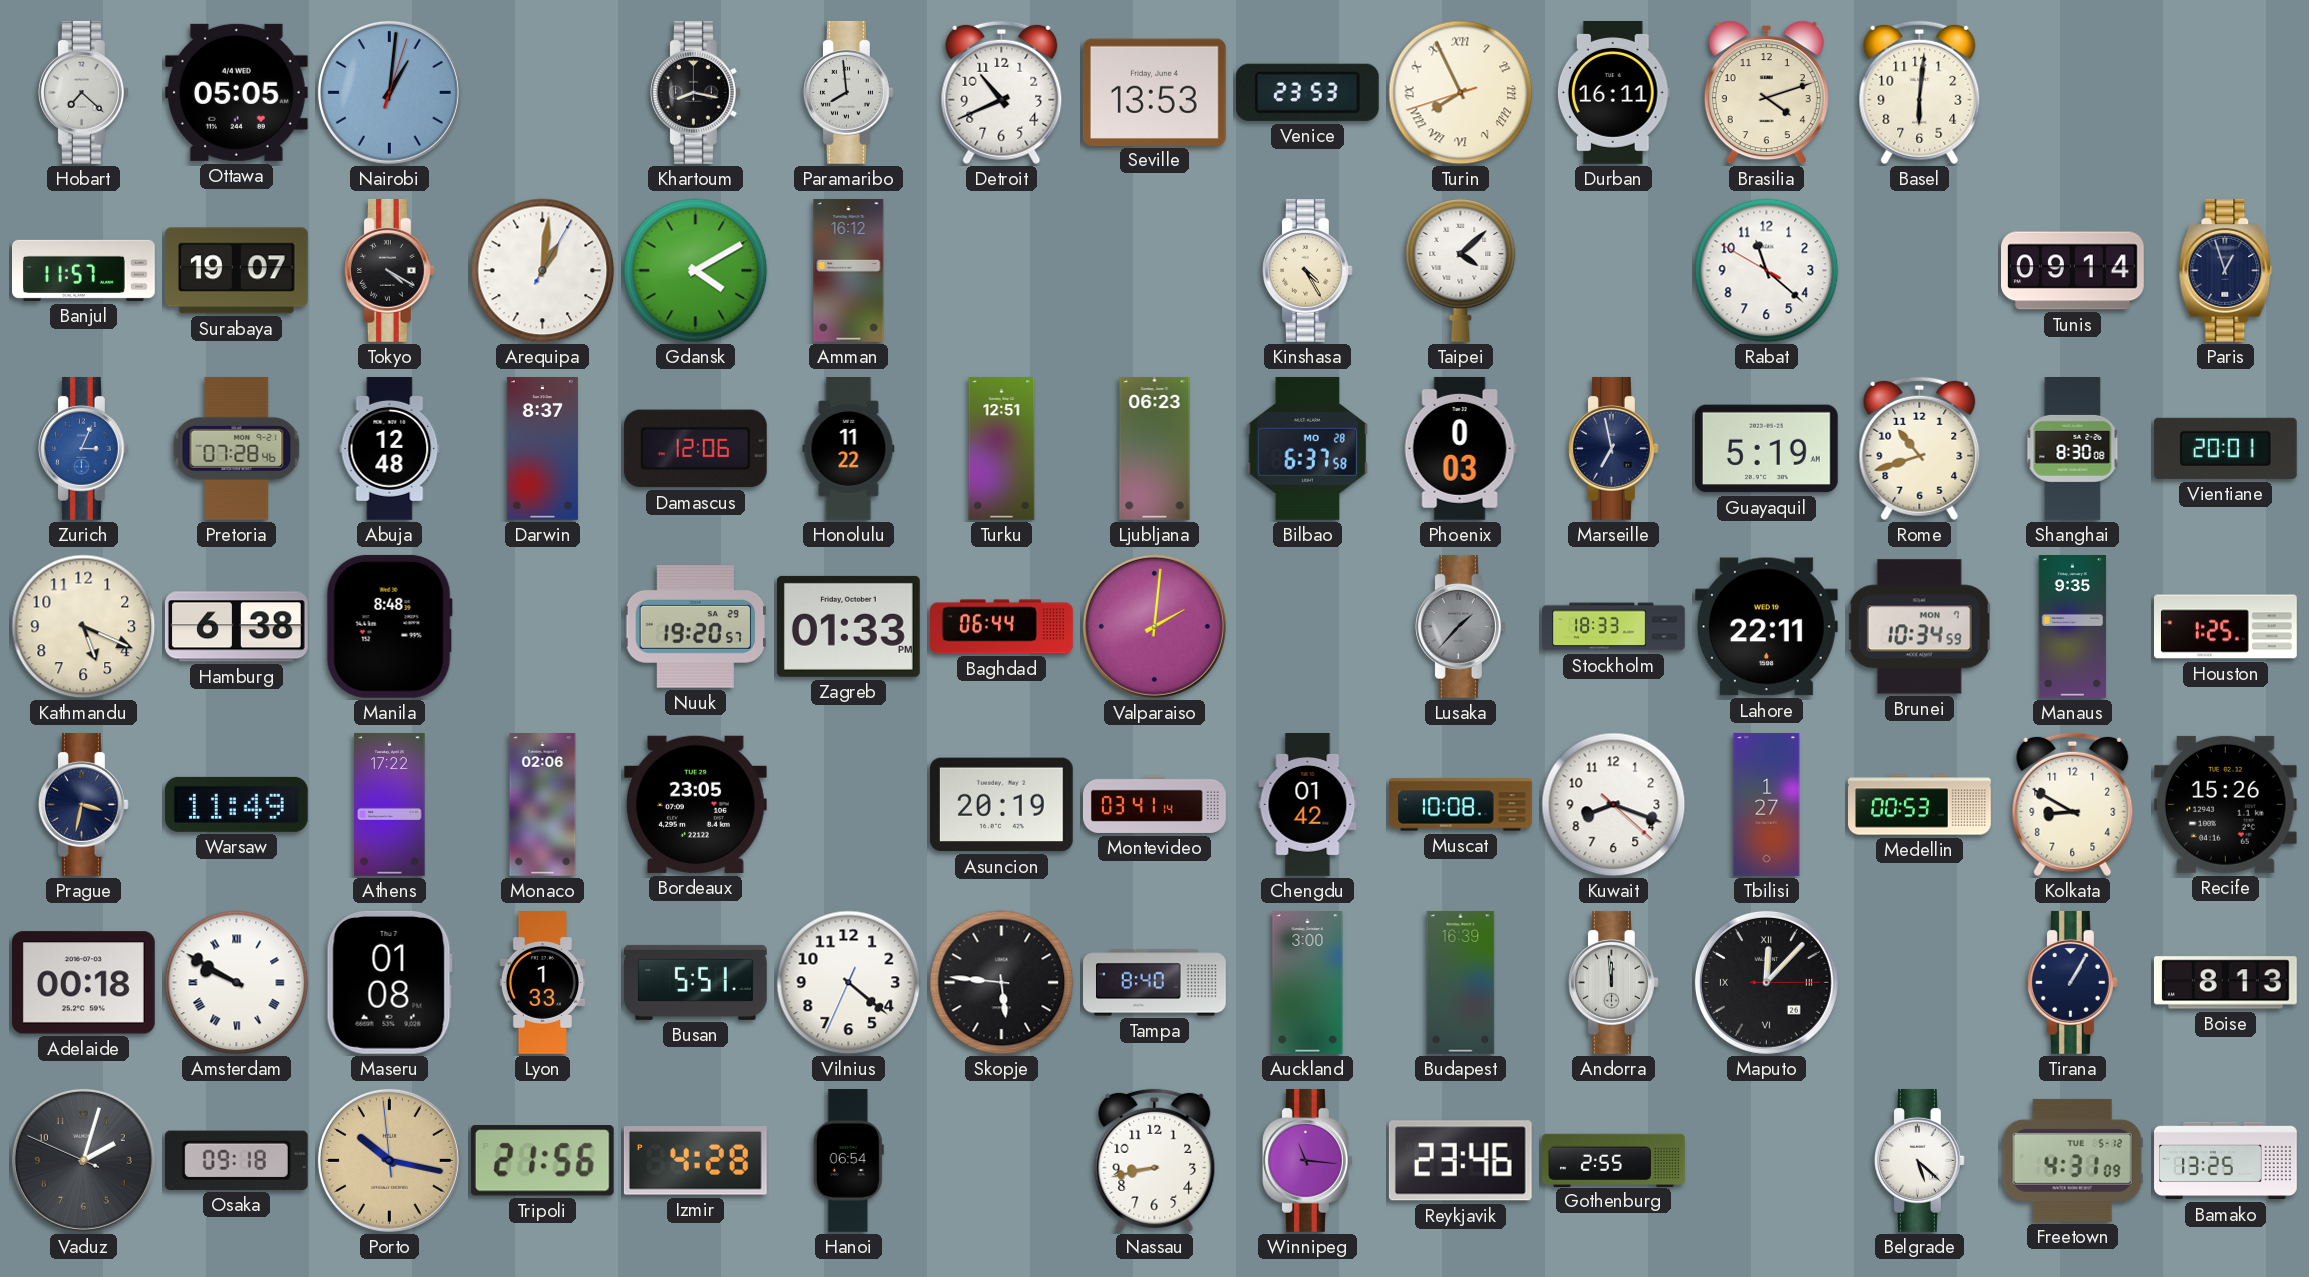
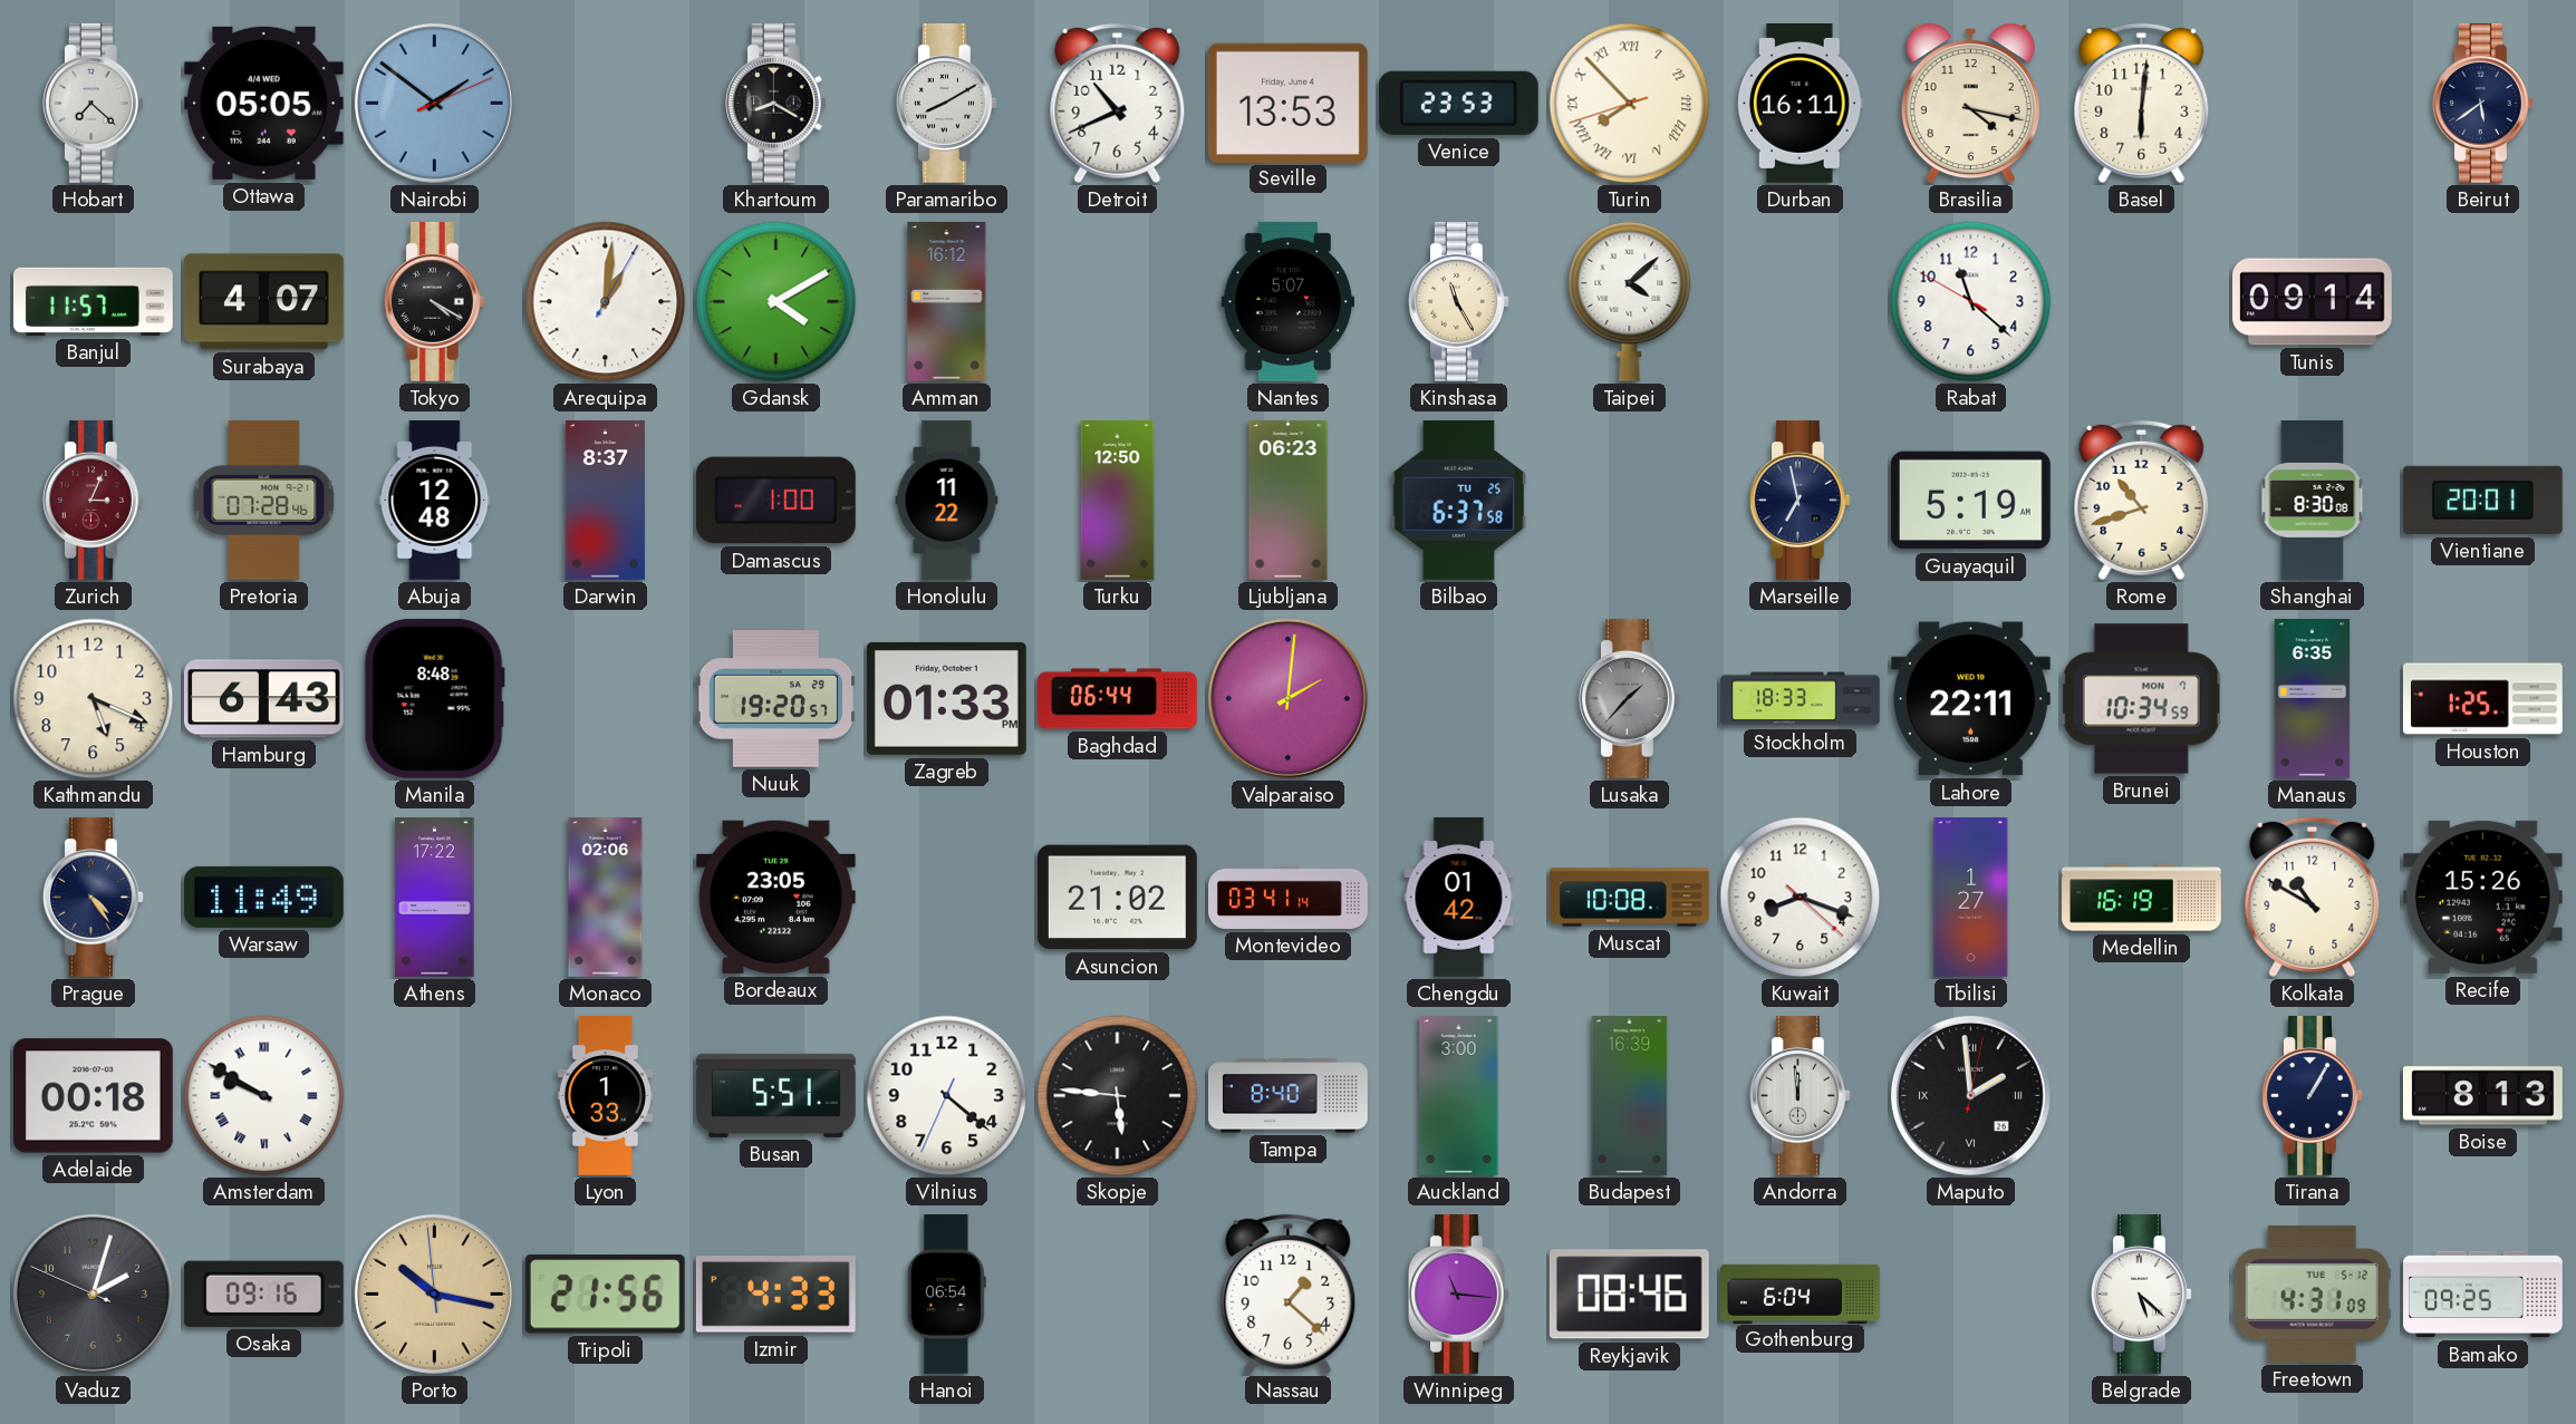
Nairobi: 1:01 -> 1:51 (434, 103)
Khartoum: 8:17 -> 8:20 (775, 103)
Paramaribo: 7:59 -> 8:10 (946, 103)
Turin: 7:55 -> 7:52 (1630, 104)
Brasilia: 4:12 -> 4:17 (1970, 104)
Beirut: none -> 5:39 (2482, 103)
Surabaya: 19:07 -> 4:07 (263, 302)
Nantes: none -> 5:07 (1289, 301)
Kinshasa: 4:25 -> 11:25 (1458, 301)
Paris: 12:57 -> none (2226, 270)
Zurich dial: blue -> burgundy (93, 500)
Damascus: 12:06 -> 1:00 (775, 501)
Turku: 12:51 -> 12:50 (1118, 501)
Bilbao date: MO 28 -> TU 25 (1459, 500)
Phoenix: 0:03 -> none (1460, 448)
Hamburg: 6:38 -> 6:43 (263, 699)
Manaus: 9:35 -> 6:35 (2313, 699)
Prague: 3:32 -> 4:24 (93, 897)
Asuncion: 20:19 -> 21:02 (1117, 898)
Medellin: 00:53 -> 16:19 (2142, 898)
Kolkata: 8:50 -> 10:50 (2313, 898)
Maseru: 01:08 -> none (389, 982)
Maputo: 12:07 -> 1:59 (1970, 1095)
Osaka: 09:18 -> 09:16 (263, 1294)
Izmir: 4:28 -> 4:33 (775, 1295)
Nassau: 8:43 -> 1:22 (1289, 1295)
Reykjavik: 23:46 -> 08:46 (1629, 1295)
Gothenburg: 2:55 -> 6:04 (1801, 1294)
Bamako: 13:25 -> 09:25 (2483, 1295)
